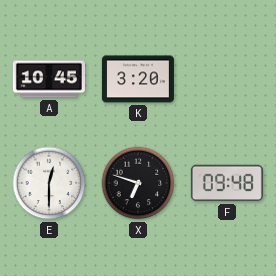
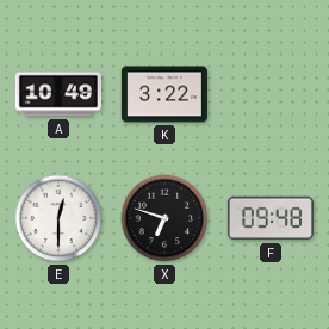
A: 10:45 -> 10:49 (58, 94)
K: 3:20 -> 3:22 (164, 94)
